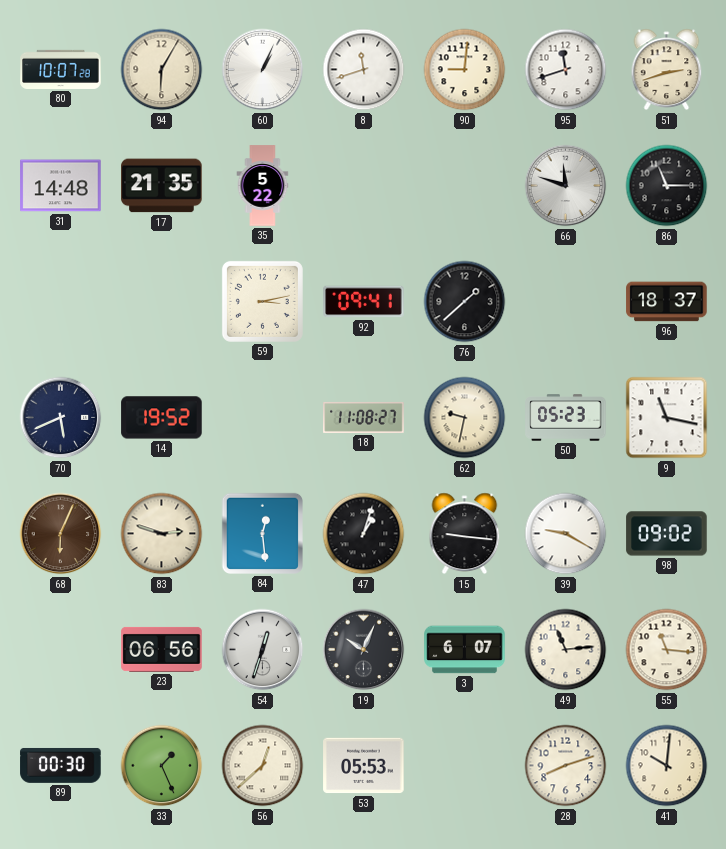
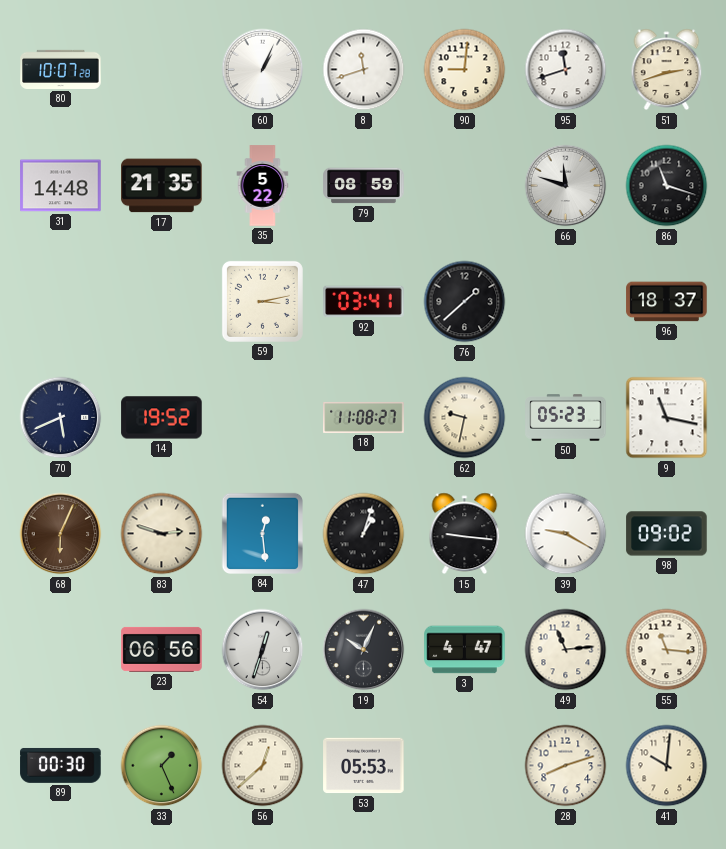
94: 6:05 -> none (162, 70)
79: none -> 08:59 (364, 186)
86: 11:15 -> 11:18 (667, 186)
92: 09:41 -> 03:41 (364, 302)
3: 6:07 -> 4:47 (465, 650)
